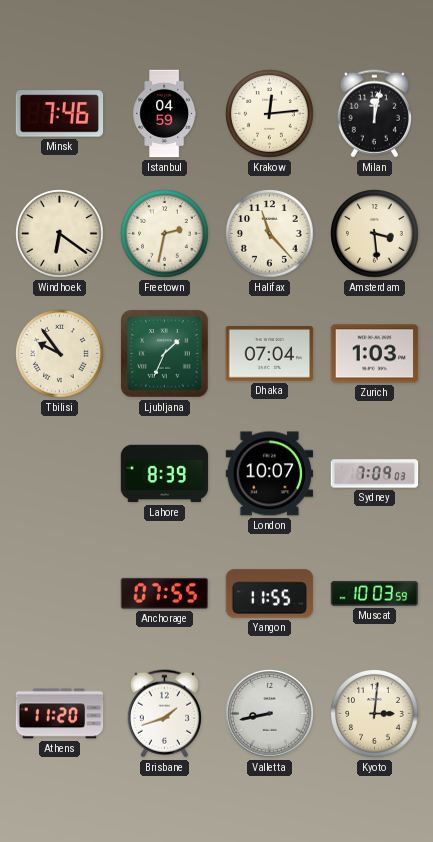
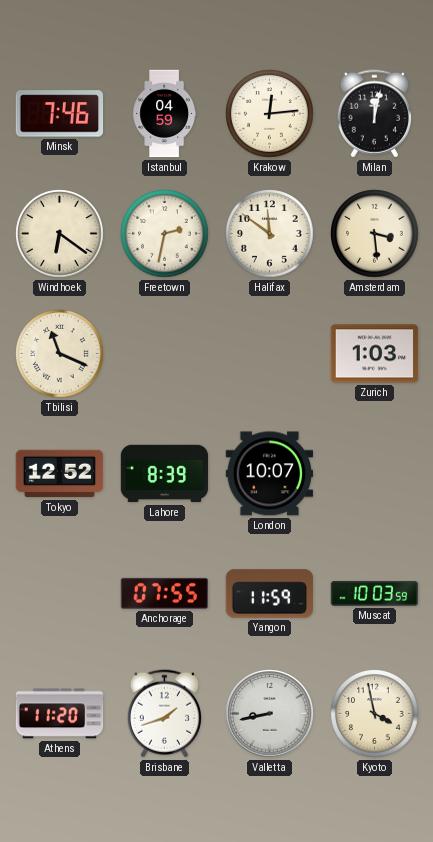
Halifax: 11:23 -> 11:51 (270, 234)
Tbilisi: 9:54 -> 11:19 (60, 354)
Ljubljana: 1:34 -> none (165, 354)
Dhaka: 07:04 -> none (270, 354)
Tokyo: none -> 12:52 (60, 474)
Sydney: 7:09 -> none (375, 474)
Yangon: 11:55 -> 11:59 (270, 594)
Kyoto: 3:01 -> 3:58 (375, 714)
